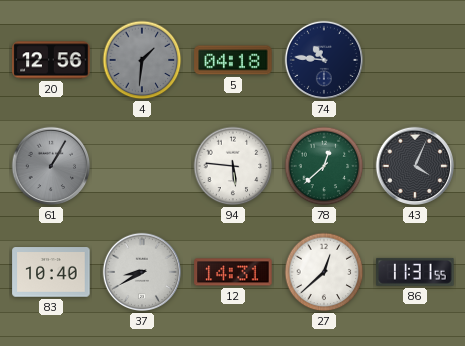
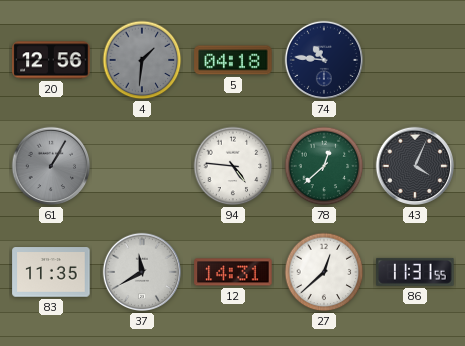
94: 5:46 -> 4:46 (233, 166)
83: 10:40 -> 11:35 (51, 272)
37: 8:40 -> 11:40 (142, 272)
